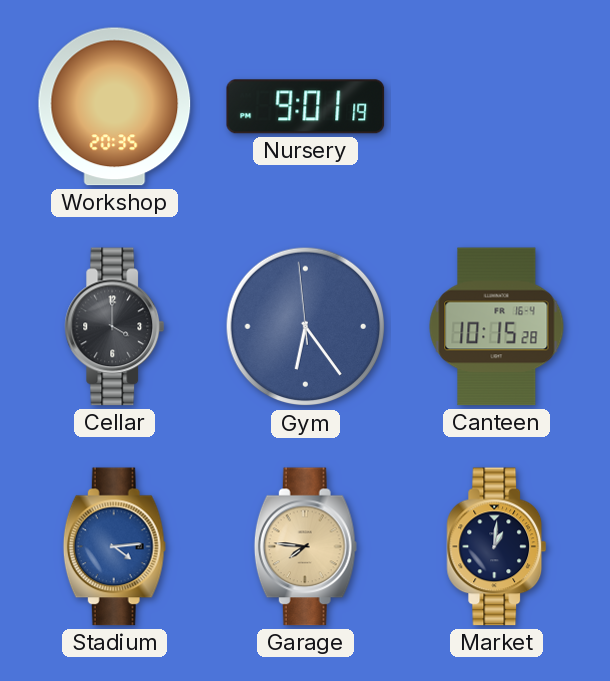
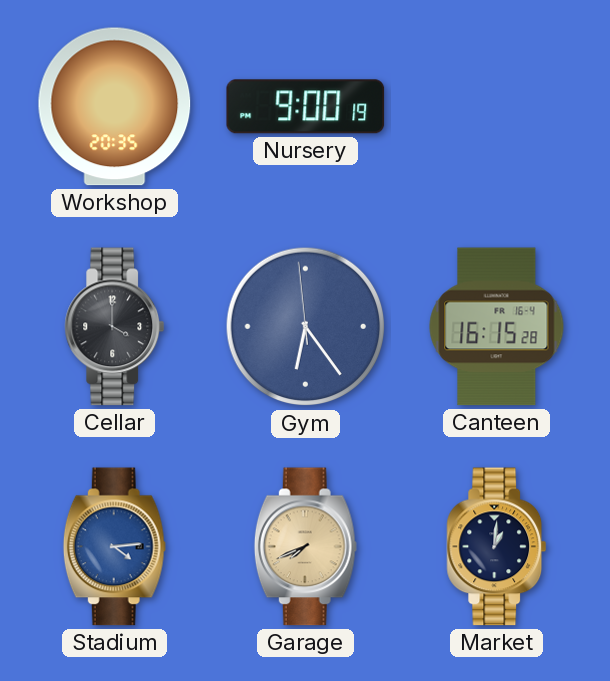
Nursery: 9:01 -> 9:00 (306, 107)
Canteen: 10:15 -> 16:15 (497, 327)
Garage: 7:46 -> 7:41 (305, 547)
